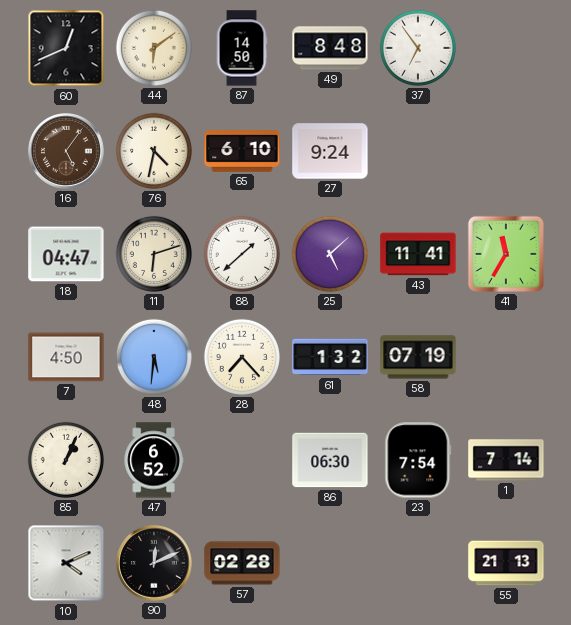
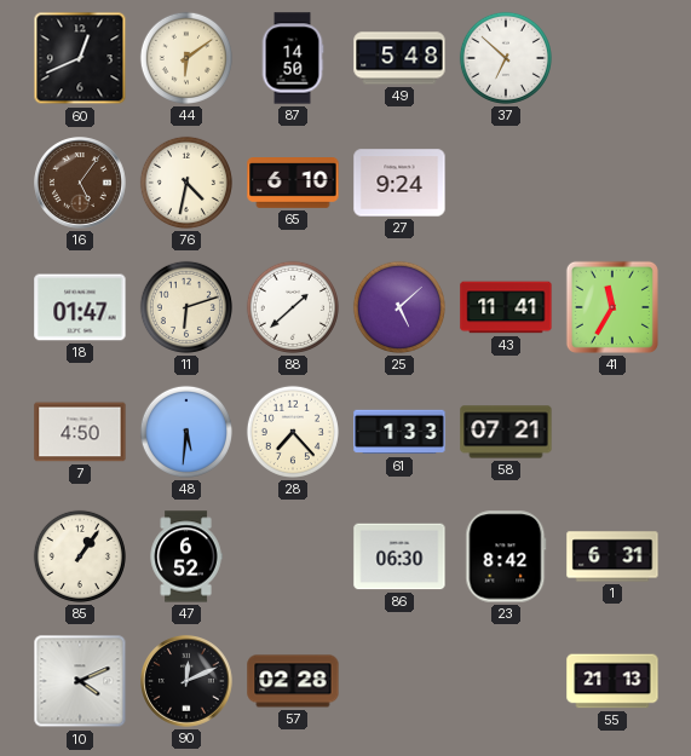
49: 8:48 -> 5:48 (399, 58)
37: 6:54 -> 6:52 (506, 58)
18: 04:47 -> 01:47 (80, 307)
61: 1:32 -> 1:33 (399, 432)
58: 07:19 -> 07:21 (506, 432)
85: 1:04 -> 1:06 (80, 556)
23: 7:54 -> 8:42 (506, 556)
1: 7:14 -> 6:31 (612, 556)
